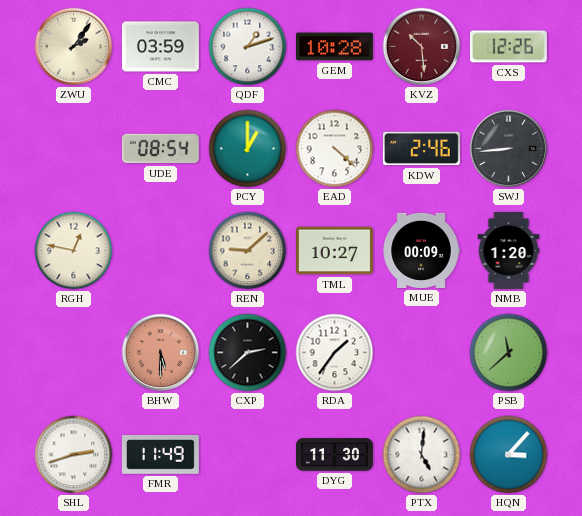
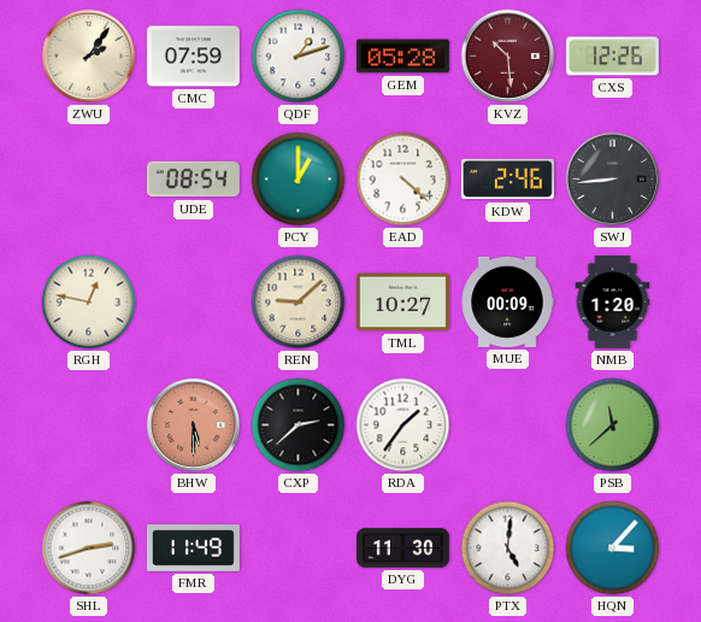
CMC: 03:59 -> 07:59 (193, 57)
GEM: 10:28 -> 05:28 (402, 57)
